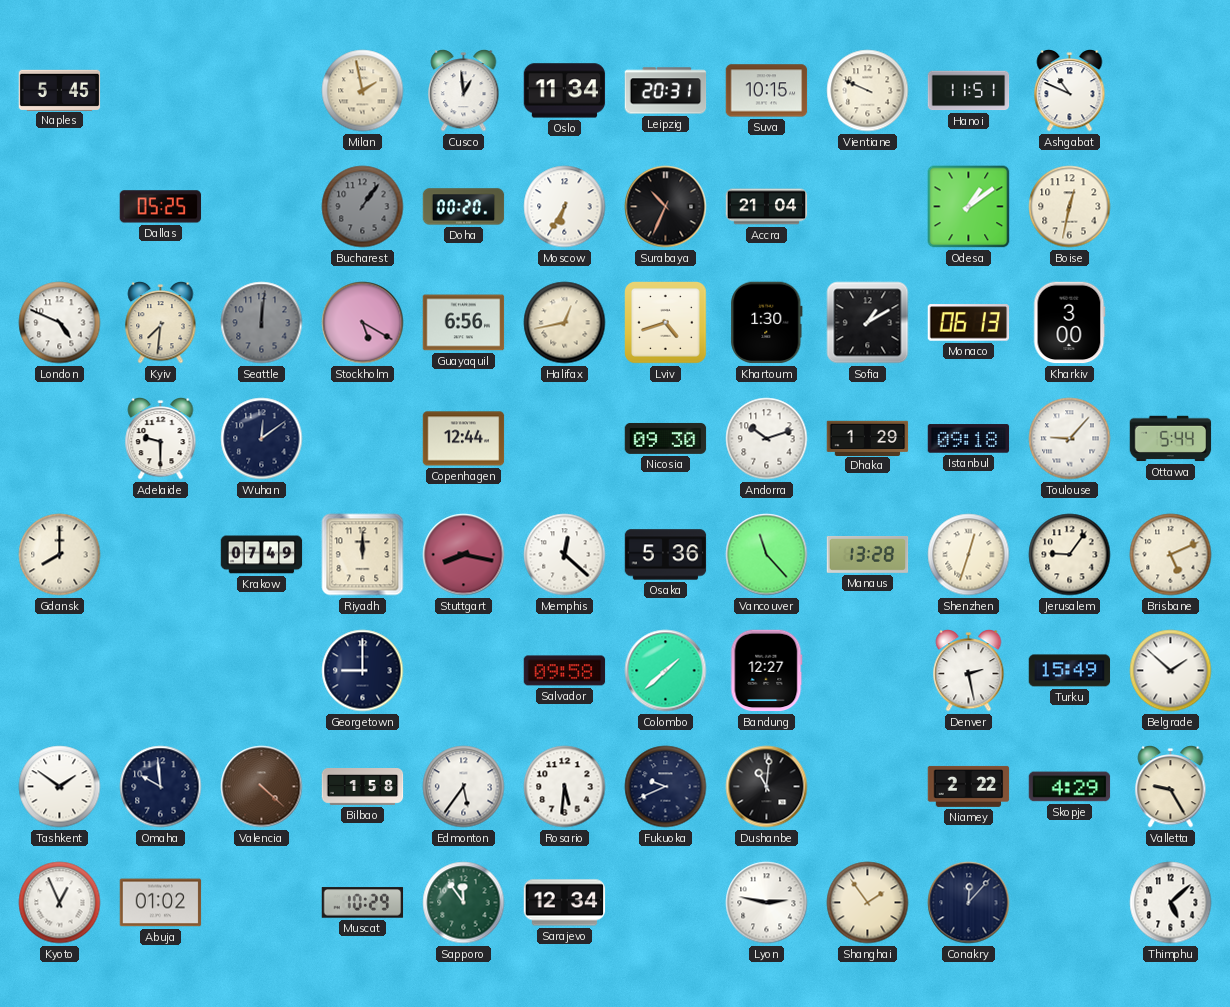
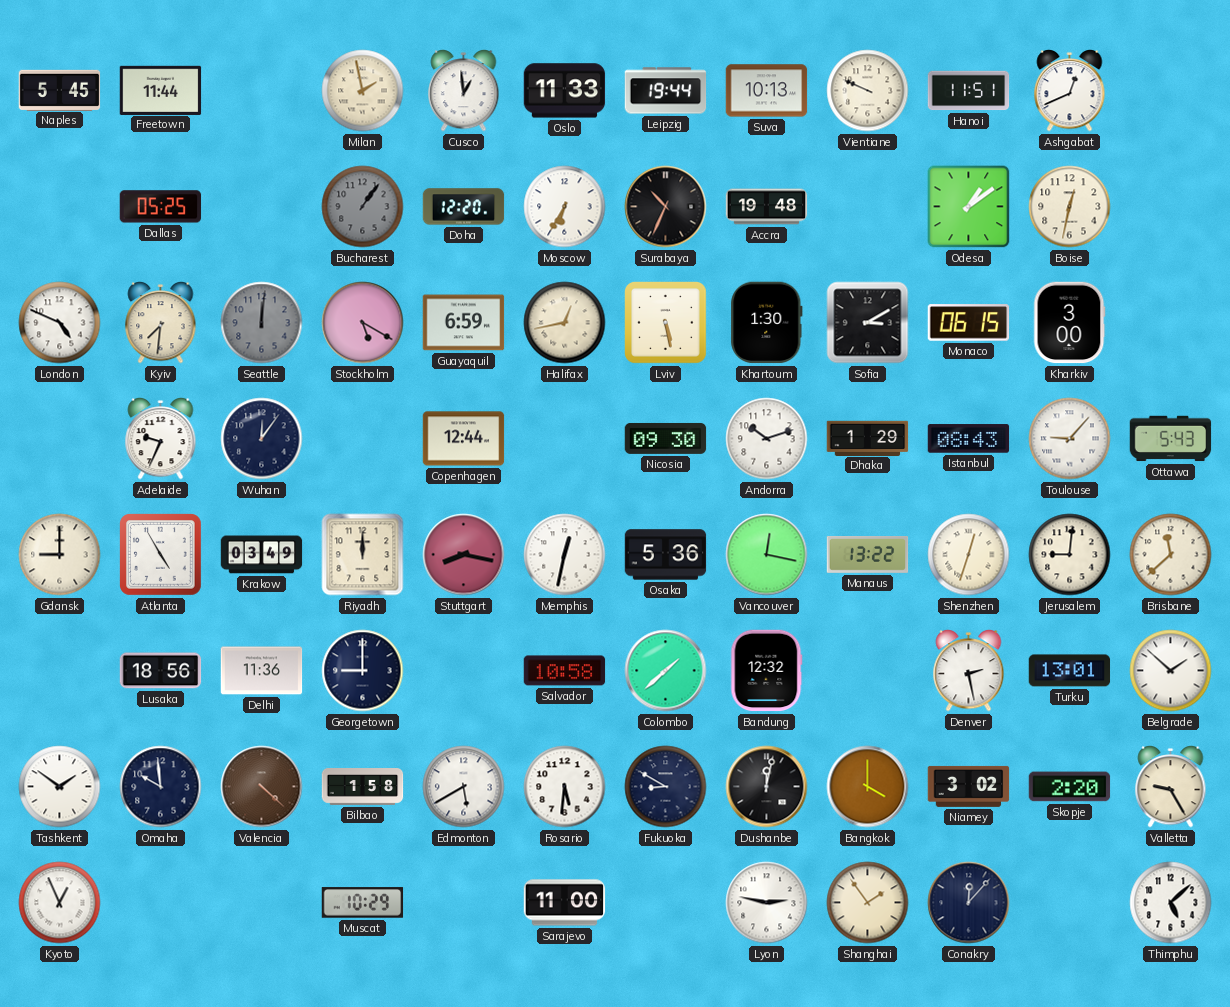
Freetown: none -> 11:44 (161, 90)
Oslo: 11:34 -> 11:33 (565, 91)
Leipzig: 20:31 -> 19:44 (666, 91)
Suva: 10:15 -> 10:13 (767, 91)
Ashgabat: 10:49 -> 12:41 (1070, 91)
Doha: 00:20 -> 12:20 (464, 207)
Accra: 21:04 -> 19:48 (767, 207)
Guayaquil: 6:56 -> 6:59 (464, 323)
Lviv: 4:42 -> 5:28 (666, 323)
Sofia: 1:10 -> 3:10 (868, 323)
Monaco: 06:13 -> 06:15 (969, 323)
Adelaide: 9:30 -> 9:34 (161, 439)
Wuhan: 12:09 -> 12:06 (262, 439)
Istanbul: 09:18 -> 08:43 (969, 439)
Ottawa: 5:44 -> 5:43 (1171, 439)
Gdansk: 8:00 -> 9:00 (60, 555)
Atlanta: none -> 4:55 (161, 555)
Krakow: 07:49 -> 03:49 (262, 555)
Memphis: 12:22 -> 12:32 (565, 555)
Vancouver: 11:23 -> 12:17 (767, 555)
Manaus: 13:28 -> 13:22 (868, 555)
Jerusalem: 9:06 -> 9:01 (1070, 555)
Brisbane: 5:11 -> 11:38 (1171, 555)
Lusaka: none -> 18:56 (161, 671)
Delhi: none -> 11:36 (262, 671)
Salvador: 09:58 -> 10:58 (565, 671)
Bandung: 12:27 -> 12:32 (767, 671)
Turku: 15:49 -> 13:01 (1070, 671)
Edmonton: 5:36 -> 5:40 (464, 787)
Fukuoka: 9:41 -> 8:50 (666, 787)
Dushanbe: 11:01 -> 12:02 (767, 787)
Bangkok: none -> 4:00 (868, 787)
Niamey: 2:22 -> 3:02 (969, 786)
Skopje: 4:29 -> 2:20 (1070, 787)
Abuja: 01:02 -> none (161, 903)
Sapporo: 11:54 -> none (464, 903)
Sarajevo: 12:34 -> 11:00 (565, 903)
